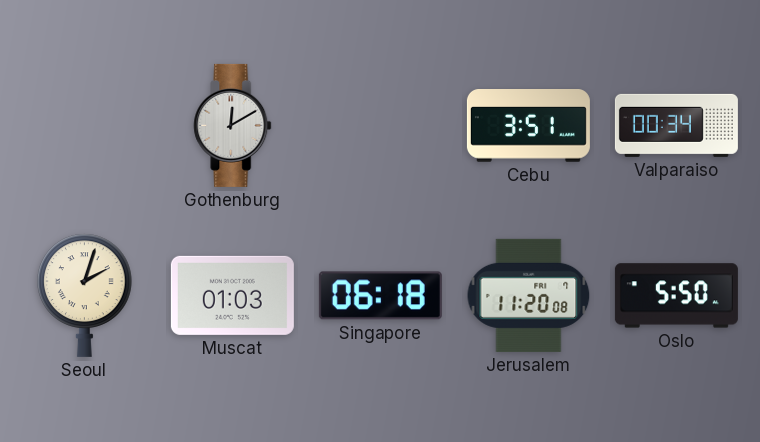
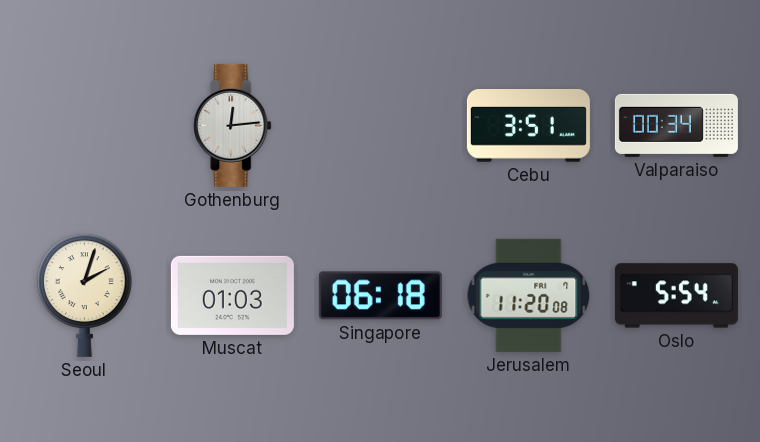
Gothenburg: 12:10 -> 12:14 (233, 125)
Oslo: 5:50 -> 5:54 (676, 296)
